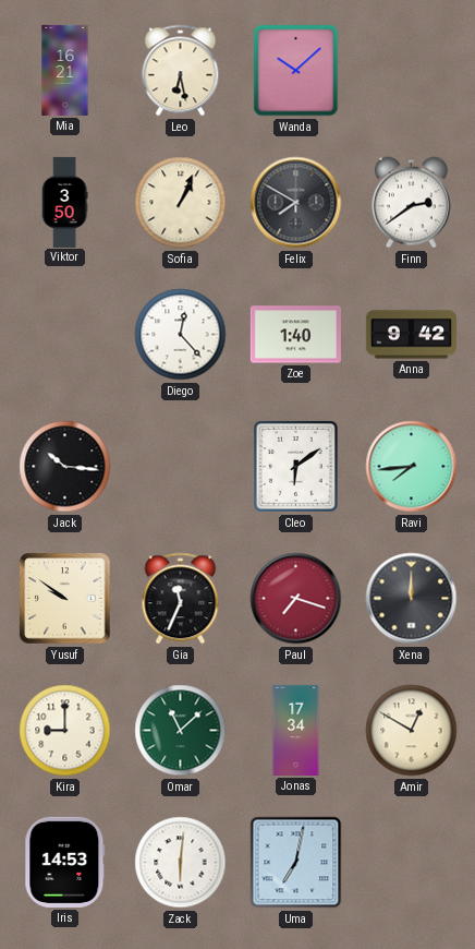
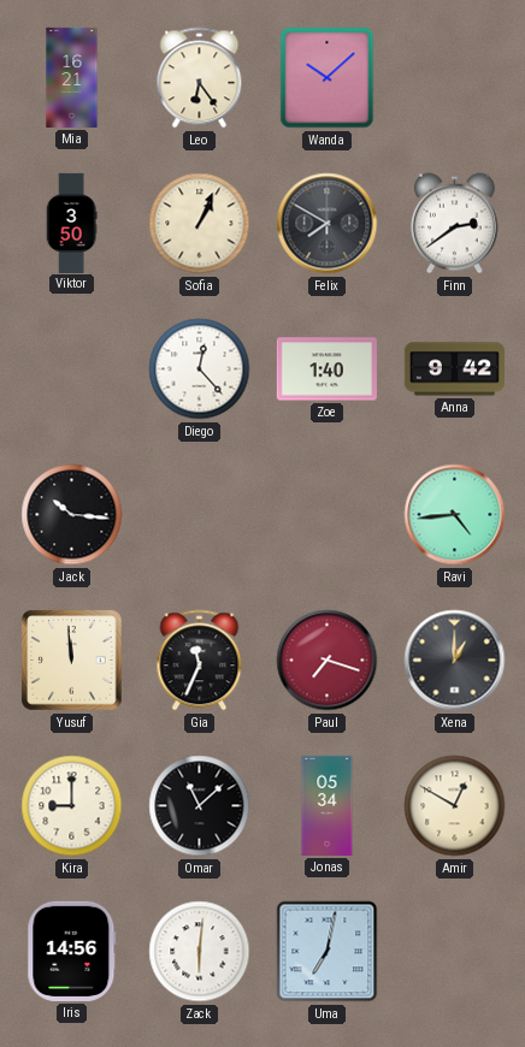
Leo: 6:28 -> 6:24 (200, 78)
Cleo: 6:09 -> none (296, 467)
Ravi: 7:44 -> 4:44 (455, 515)
Yusuf: 9:51 -> 11:59 (72, 661)
Xena: 12:00 -> 1:00 (455, 661)
Omar dial: green -> black (200, 806)
Jonas: 17:34 -> 05:34 (328, 805)
Iris: 14:53 -> 14:56 (72, 951)
